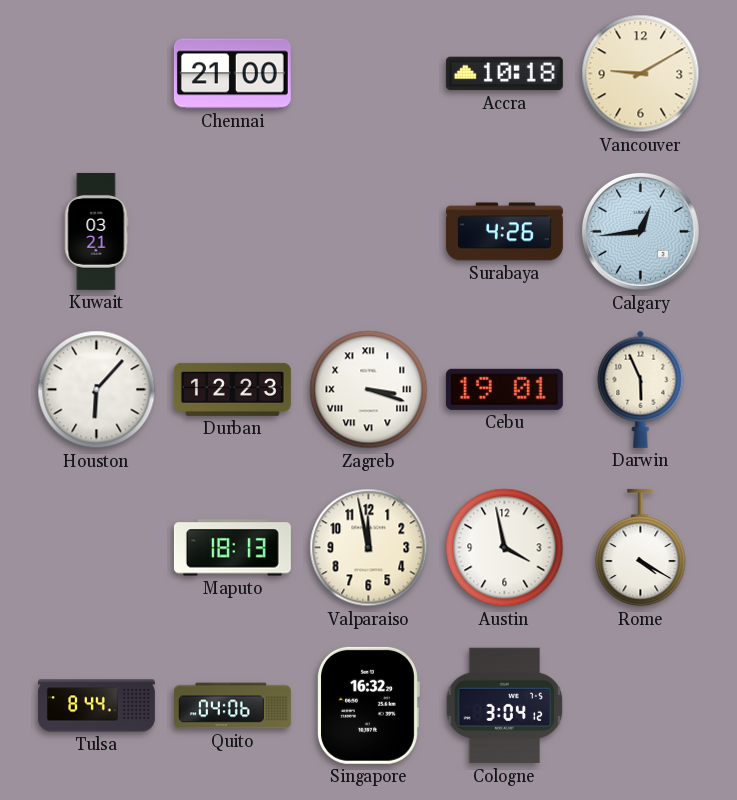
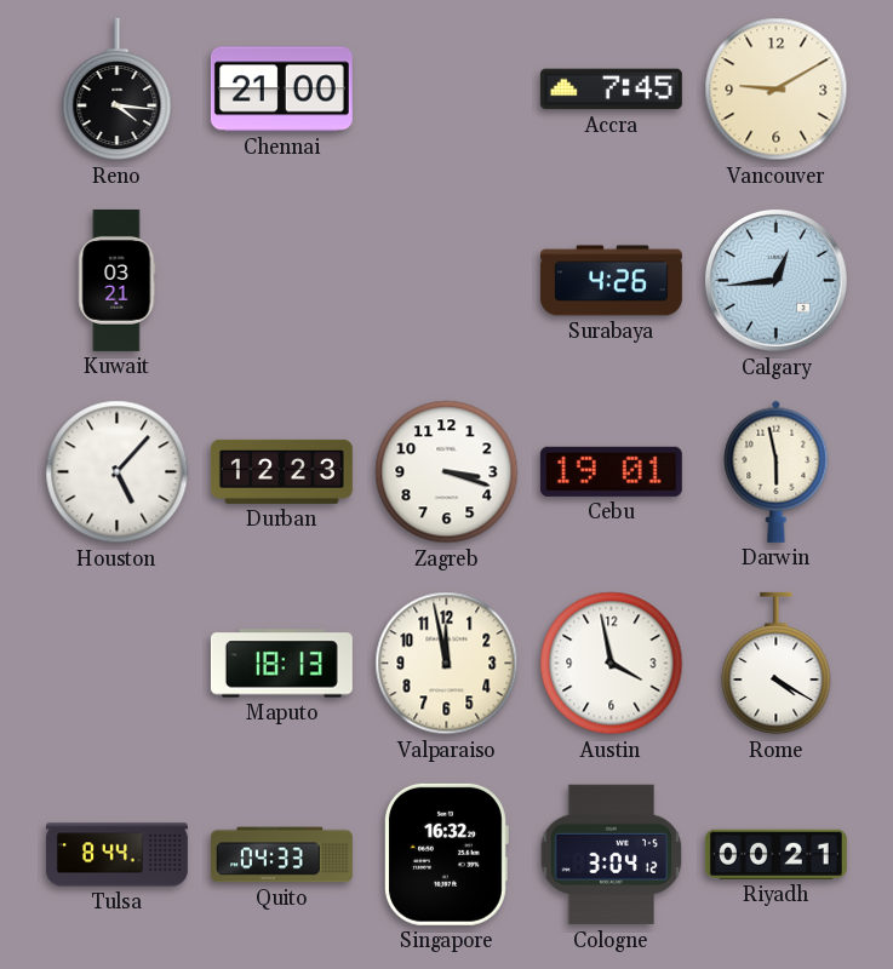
Reno: none -> 4:16 (118, 90)
Accra: 10:18 -> 7:45 (611, 90)
Houston: 6:07 -> 5:07 (118, 472)
Zagreb numerals: Roman -> Arabic (447, 472)
Darwin: 5:56 -> 5:58 (777, 471)
Quito: 04:06 -> 04:33 (281, 855)
Riyadh: none -> 00:21 (775, 854)
